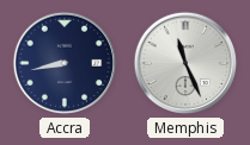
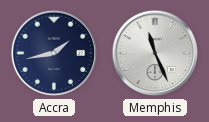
Accra: 8:43 -> 1:43 (54, 53)
